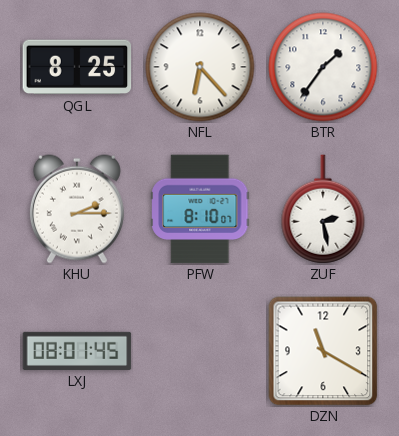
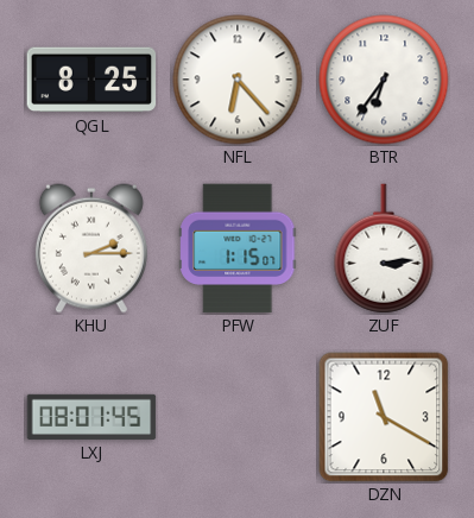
BTR: 1:36 -> 6:36 (384, 80)
PFW: 8:10 -> 1:15 (238, 248)
ZUF: 2:28 -> 3:14 (384, 248)
